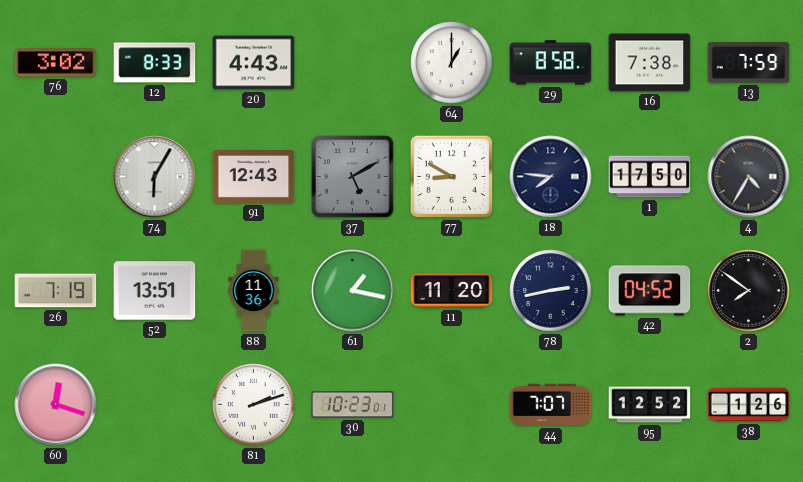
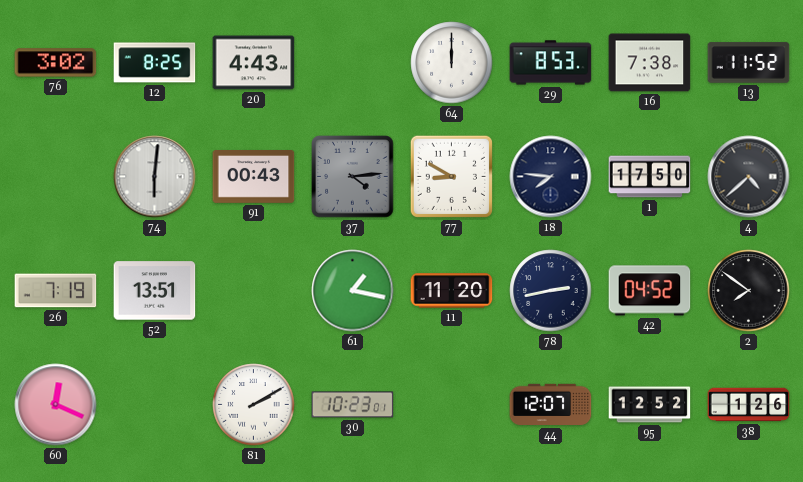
12: 8:33 -> 8:25 (155, 63)
64: 1:00 -> 12:00 (452, 63)
29: 8:58 -> 8:53 (551, 63)
13: 7:59 -> 11:52 (749, 63)
74: 6:05 -> 6:01 (155, 177)
91: 12:43 -> 00:43 (254, 177)
37: 5:10 -> 4:14 (353, 177)
4: 4:35 -> 4:38 (749, 177)
88: 11:36 -> none (254, 291)
60: 12:18 -> 12:19 (56, 405)
81: 2:12 -> 2:10 (254, 405)
44: 7:07 -> 12:07 (551, 405)
